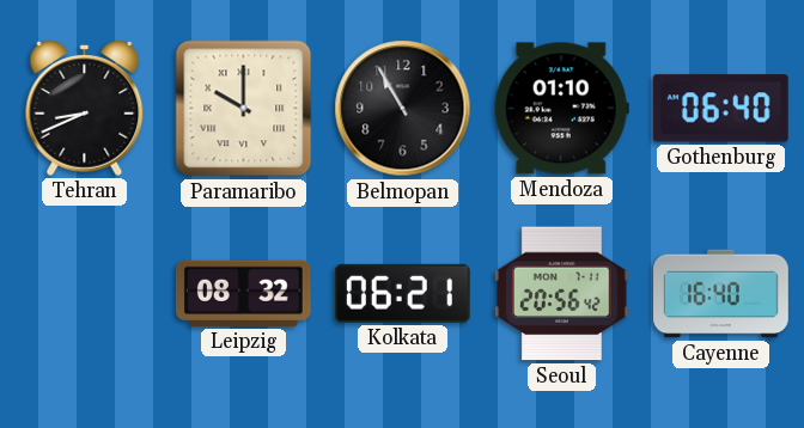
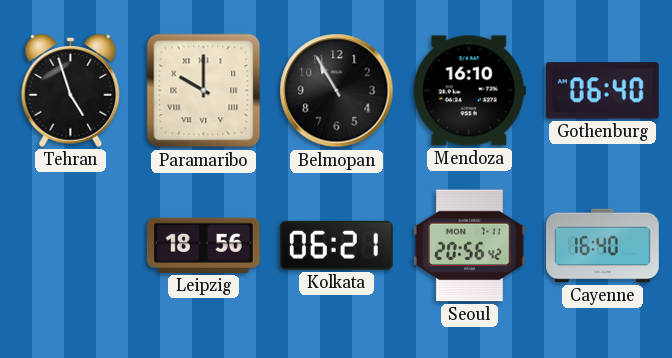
Tehran: 8:41 -> 4:57 (71, 90)
Mendoza: 01:10 -> 16:10 (469, 91)
Leipzig: 08:32 -> 18:56 (204, 245)
